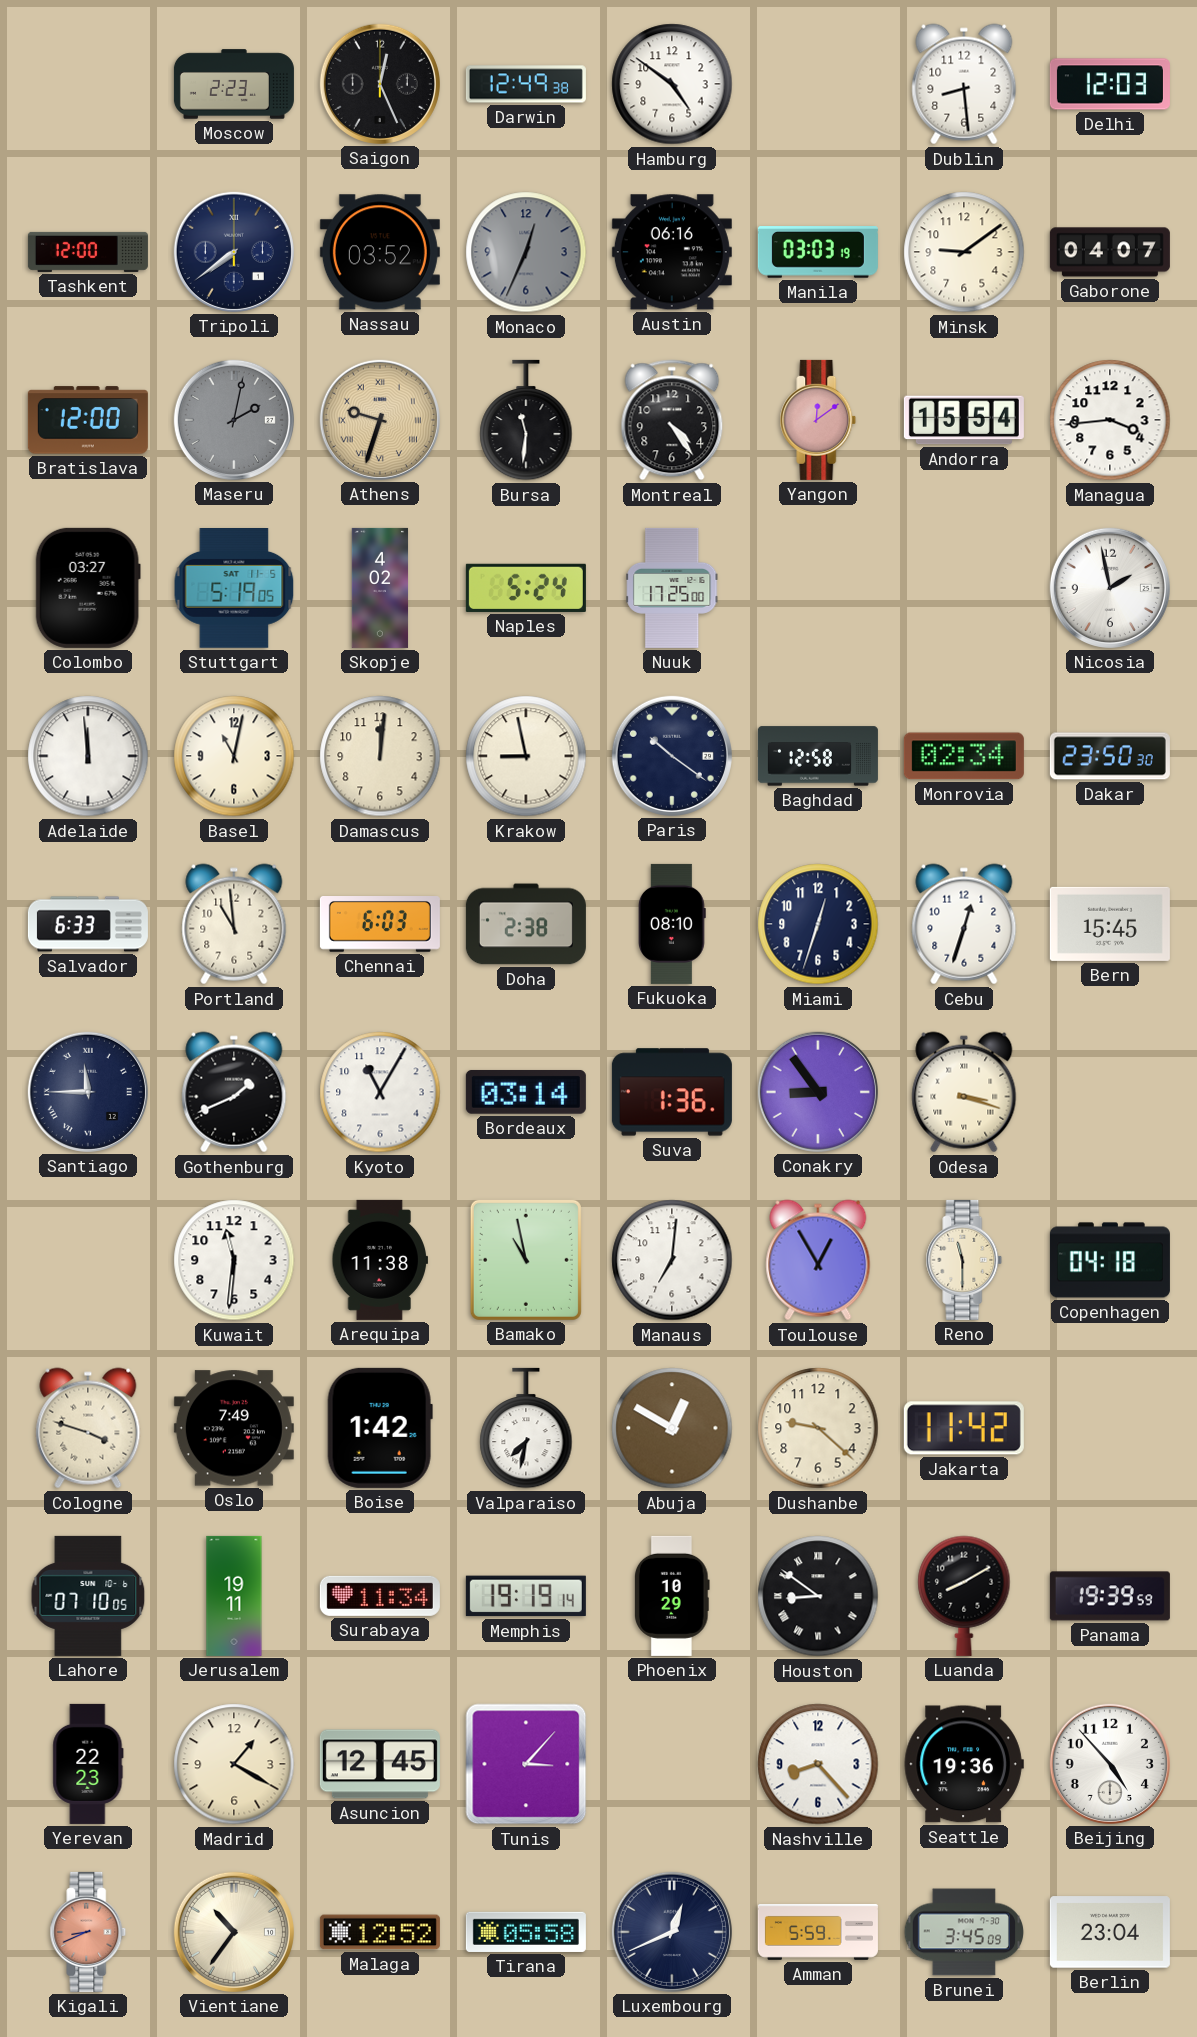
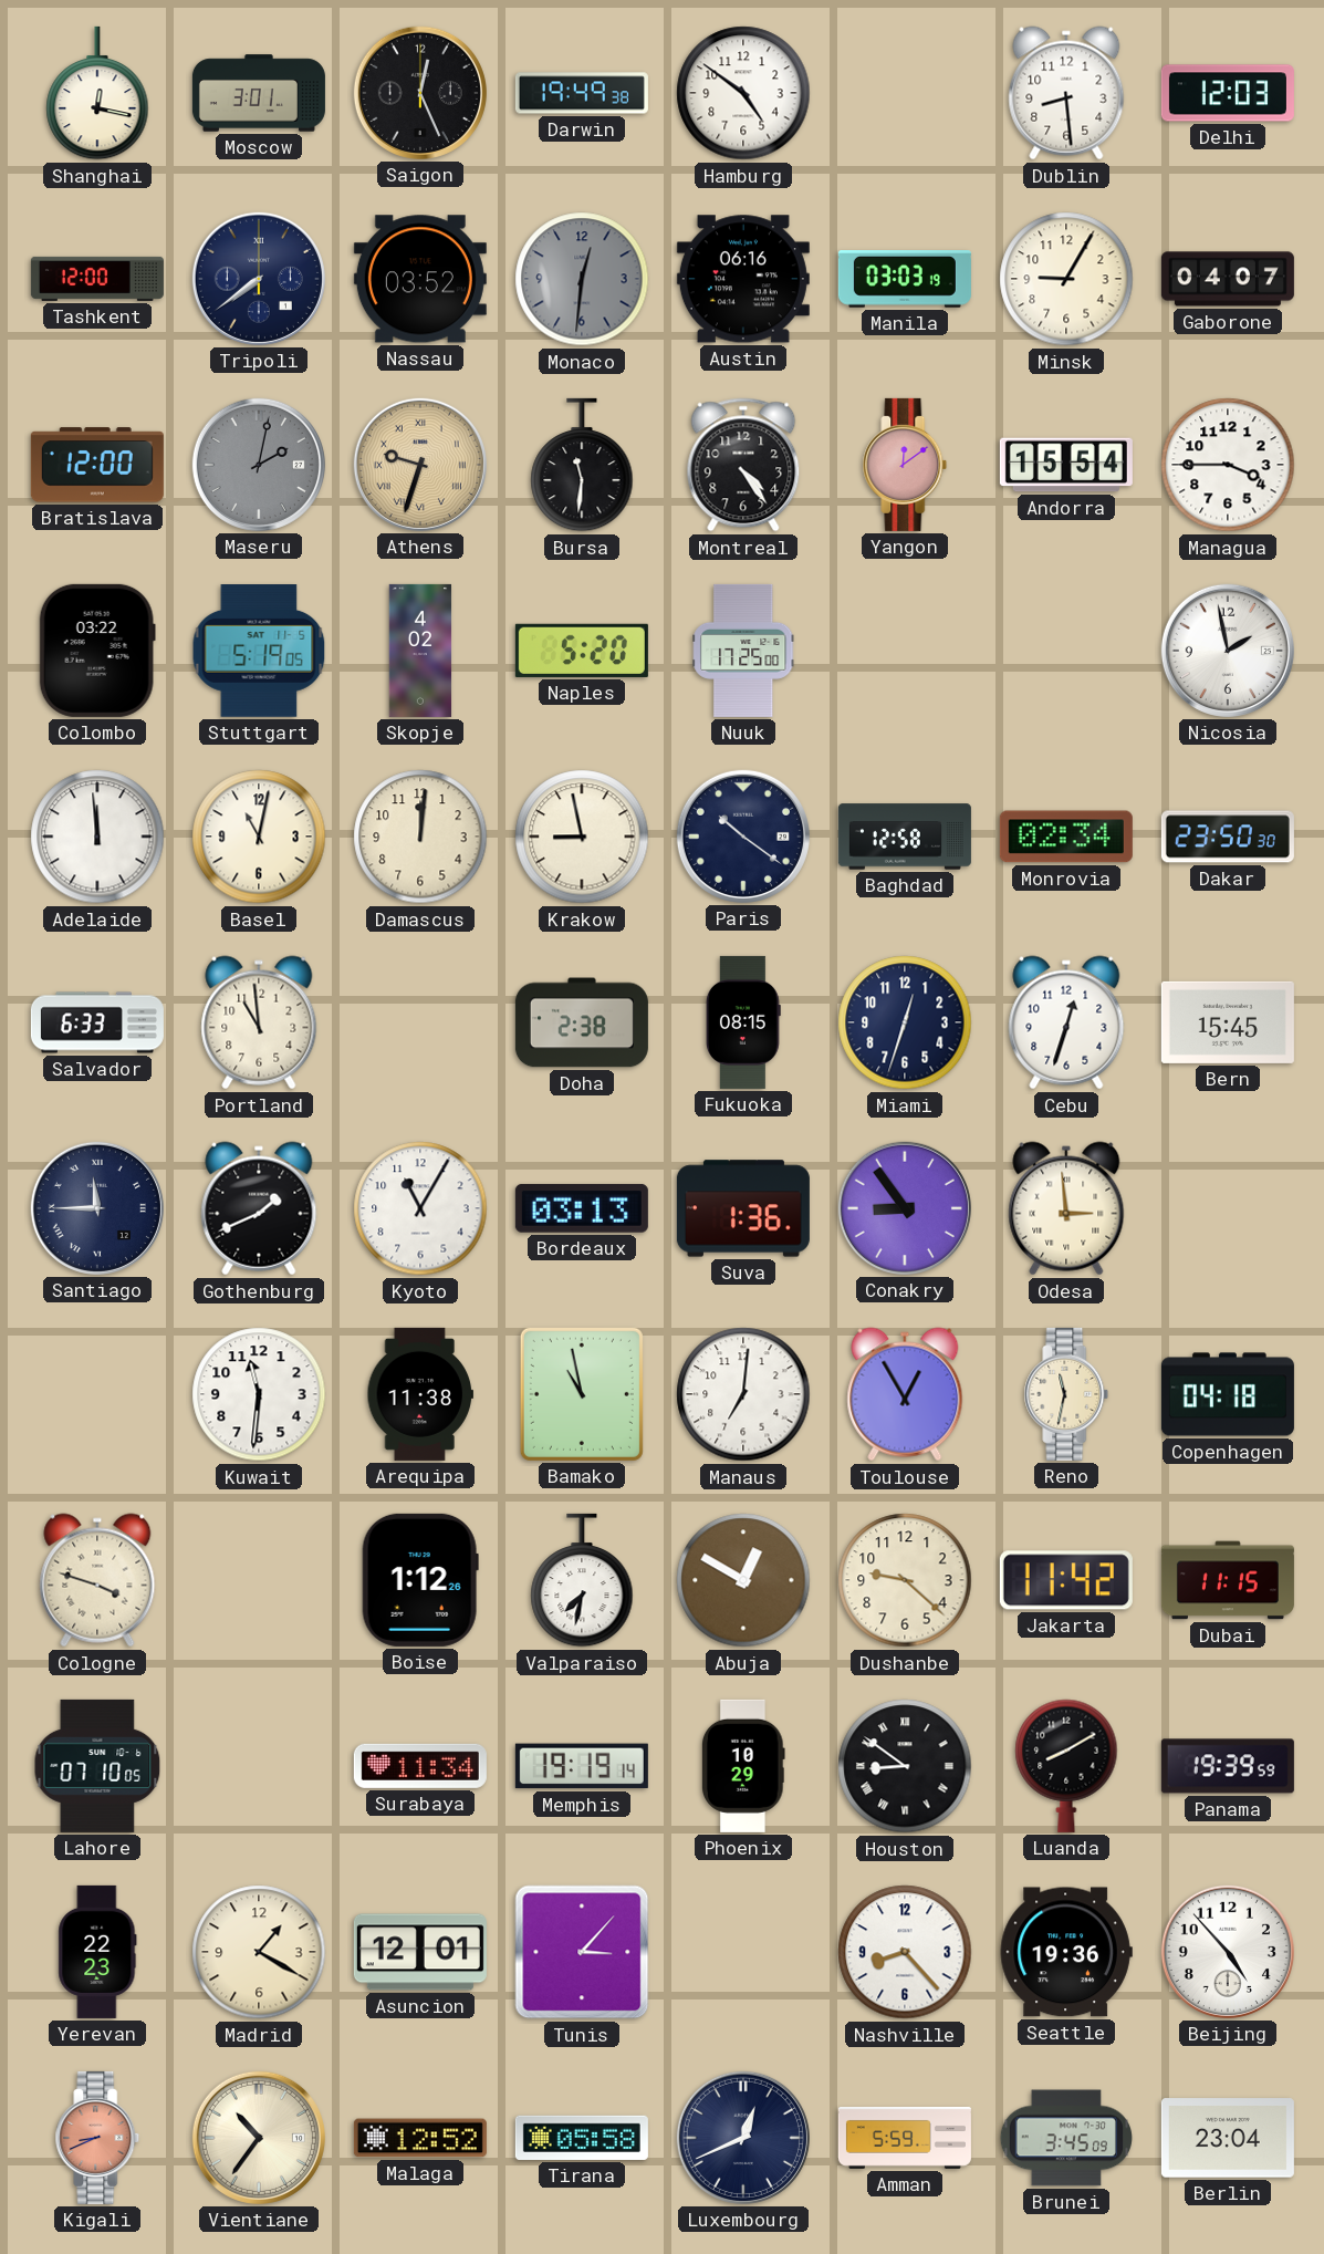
Shanghai: none -> 12:17 (97, 93)
Moscow: 2:23 -> 3:01 (259, 93)
Darwin: 12:49 -> 19:49 (582, 93)
Monaco: 12:34 -> 12:31 (582, 279)
Minsk: 9:09 -> 9:05 (1066, 279)
Managua: 3:44 -> 3:45 (1228, 465)
Colombo: 03:27 -> 03:22 (97, 651)
Naples: 5:24 -> 5:20 (582, 651)
Chennai: 6:03 -> none (380, 925)
Fukuoka: 08:10 -> 08:15 (744, 1022)
Bordeaux: 03:14 -> 03:13 (582, 1208)
Odesa: 3:18 -> 2:59 (1066, 1208)
Reno: 11:30 -> 11:32 (1066, 1394)
Oslo: 7:49 -> none (234, 1428)
Boise: 1:42 -> 1:12 (420, 1580)
Dubai: none -> 11:15 (1228, 1580)
Jerusalem: 19:11 -> none (234, 1596)
Asuncion: 12:45 -> 12:01 (420, 1952)
